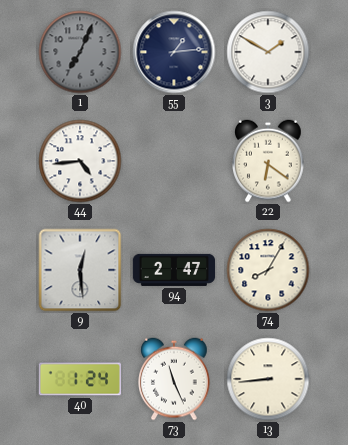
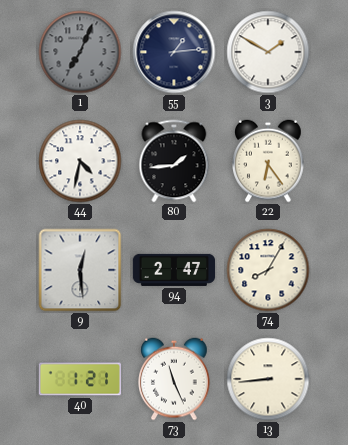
44: 4:44 -> 4:32 (80, 161)
80: none -> 1:44 (174, 161)
22: 6:21 -> 6:24 (268, 161)
40: 1:24 -> 1:21 (79, 379)
